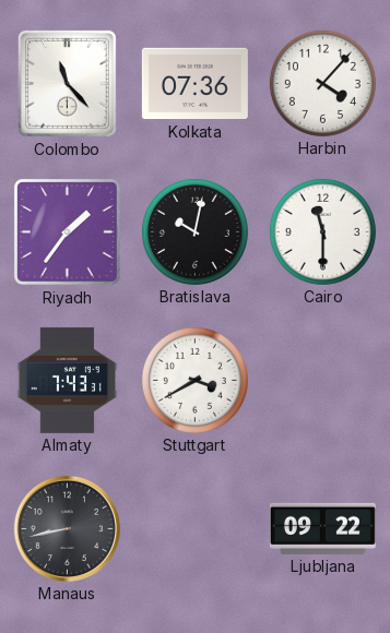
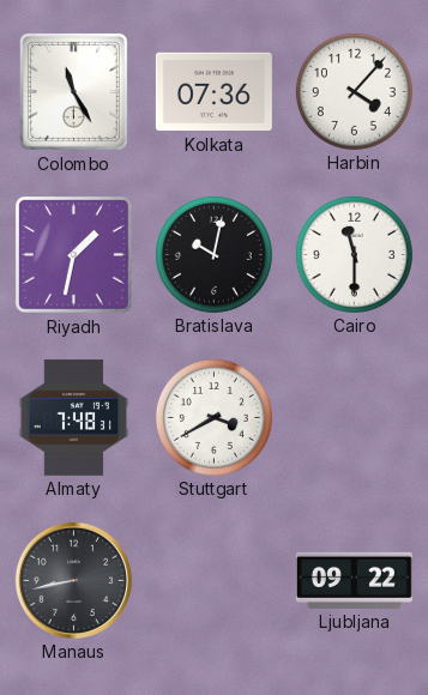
Colombo: 11:23 -> 11:25 (73, 91)
Riyadh: 1:36 -> 1:32 (74, 255)
Almaty: 7:43 -> 7:48 (73, 417)
